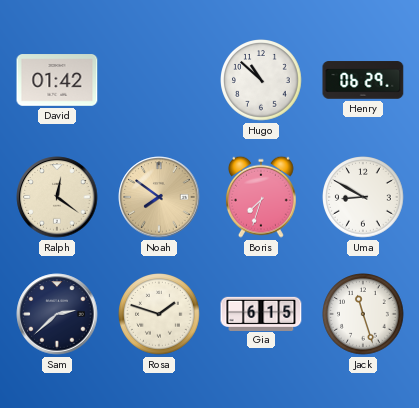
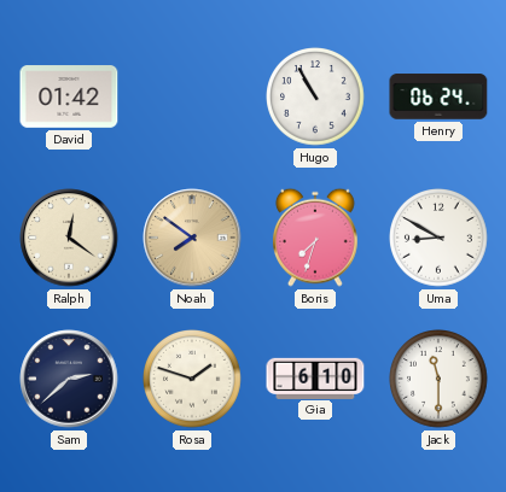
Hugo: 10:52 -> 10:55 (316, 98)
Henry: 06:29 -> 06:24 (438, 96)
Gia: 6:15 -> 6:10 (315, 377)
Jack: 11:27 -> 11:30 (440, 380)
